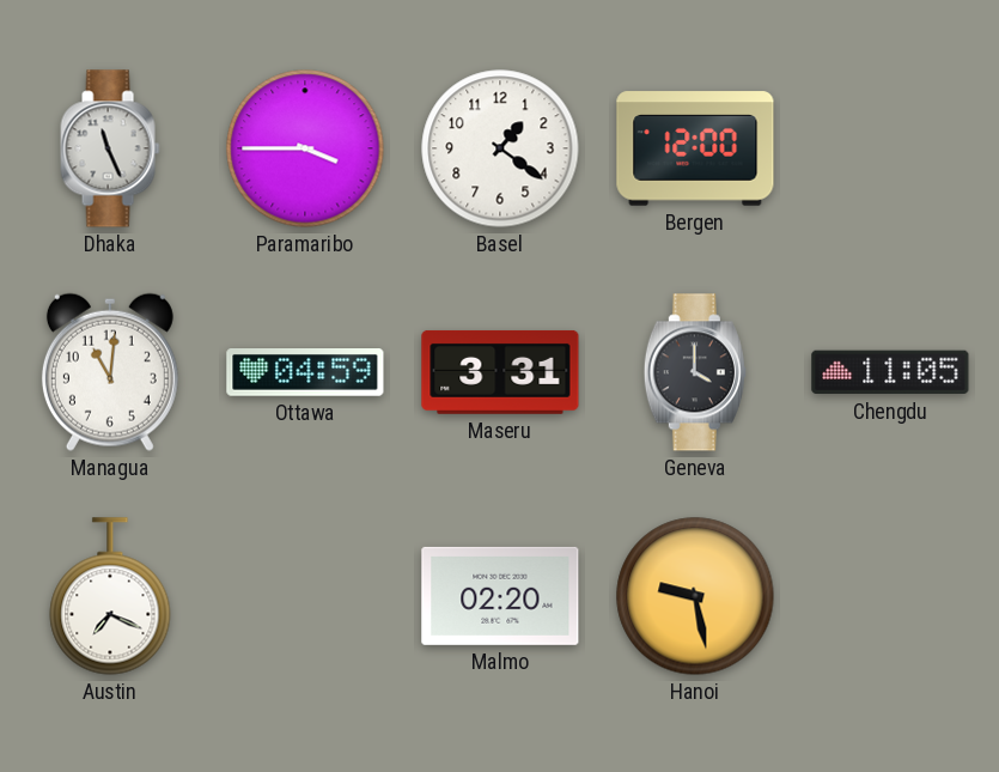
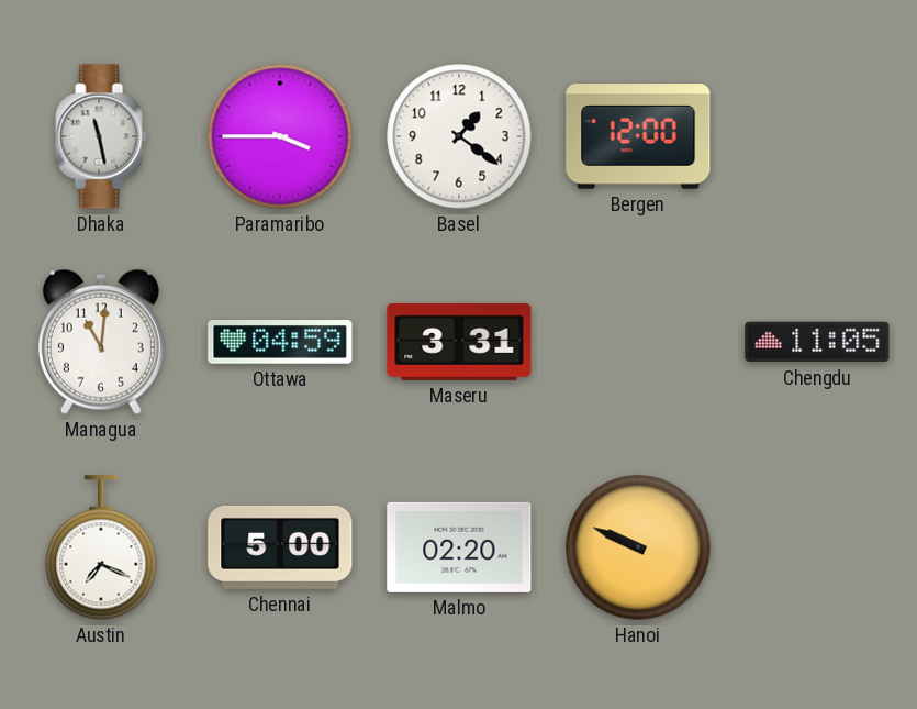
Dhaka: 11:26 -> 11:28 (101, 136)
Geneva: 4:00 -> none (695, 372)
Chennai: none -> 5:00 (280, 547)
Hanoi: 9:28 -> 9:49 (638, 547)
